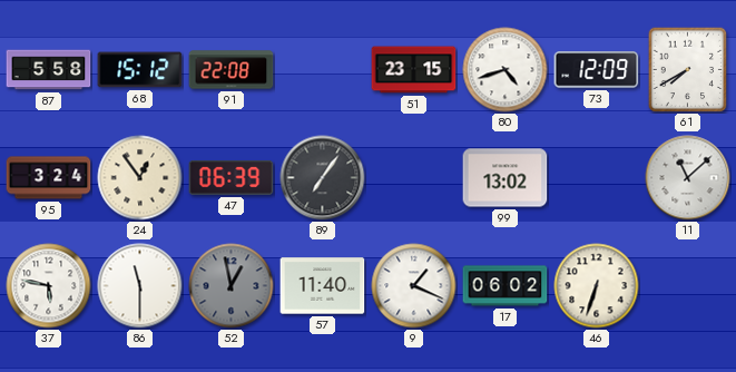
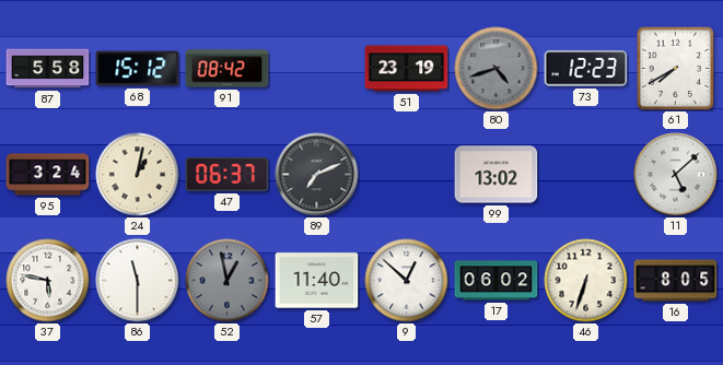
91: 22:08 -> 08:42 (228, 69)
51: 23:15 -> 23:19 (407, 69)
80 dial: white -> grey (497, 69)
73: 12:09 -> 12:23 (586, 69)
24: 12:54 -> 1:02 (138, 175)
47: 06:39 -> 06:37 (228, 174)
89: 7:06 -> 7:11 (317, 175)
11: 11:08 -> 5:08 (676, 175)
9: 1:19 -> 12:52 (407, 281)
16: none -> 8:05 (676, 281)
